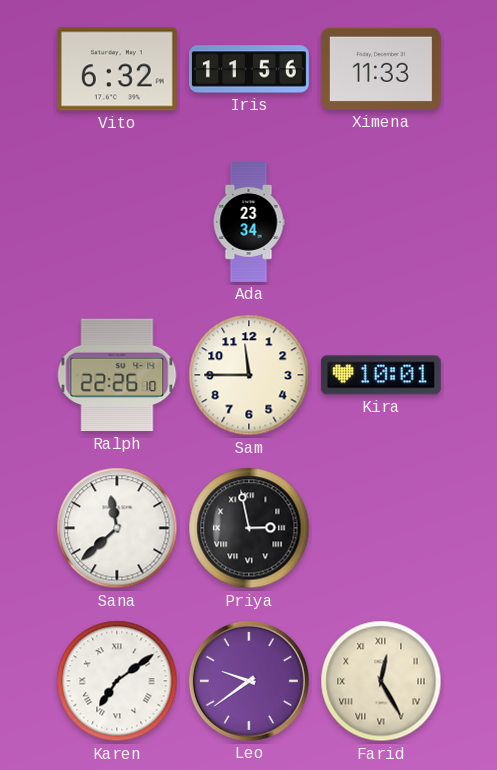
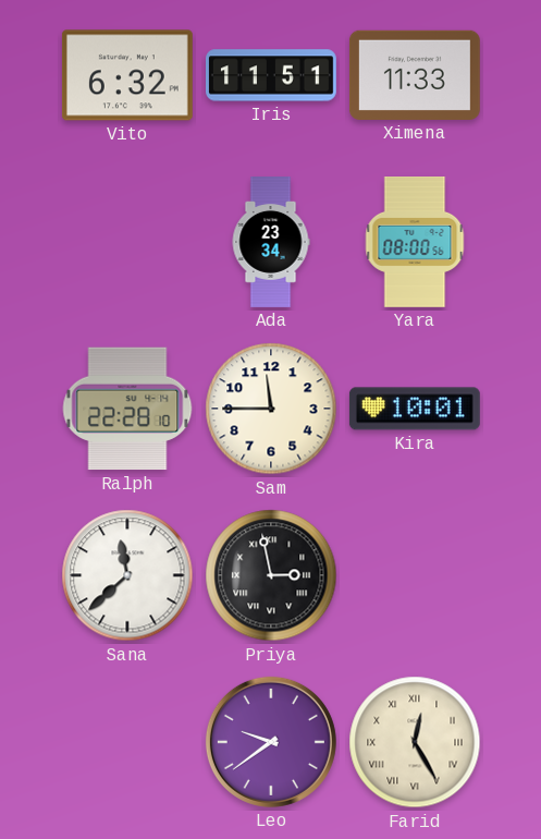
Iris: 11:56 -> 11:51 (272, 75)
Yara: none -> 08:00 (415, 243)
Ralph: 22:26 -> 22:28 (127, 409)
Karen: 7:09 -> none (117, 681)
